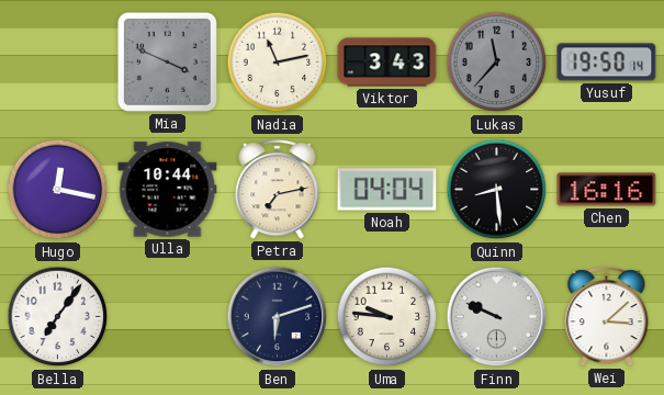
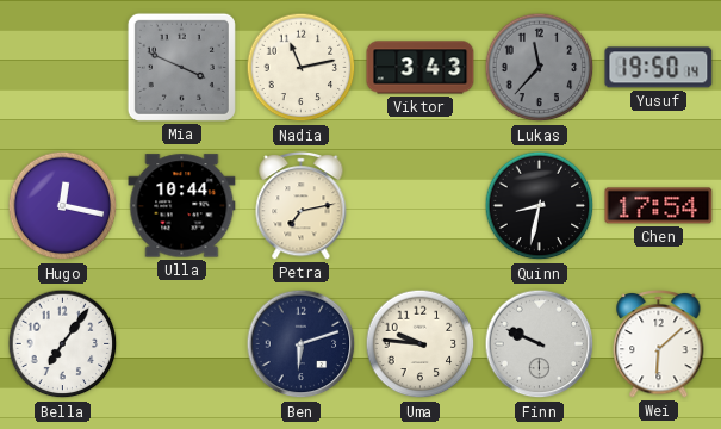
Noah: 04:04 -> none (387, 190)
Quinn: 8:29 -> 8:32 (540, 206)
Chen: 16:16 -> 17:54 (659, 206)
Wei: 3:08 -> 6:08 (659, 344)
